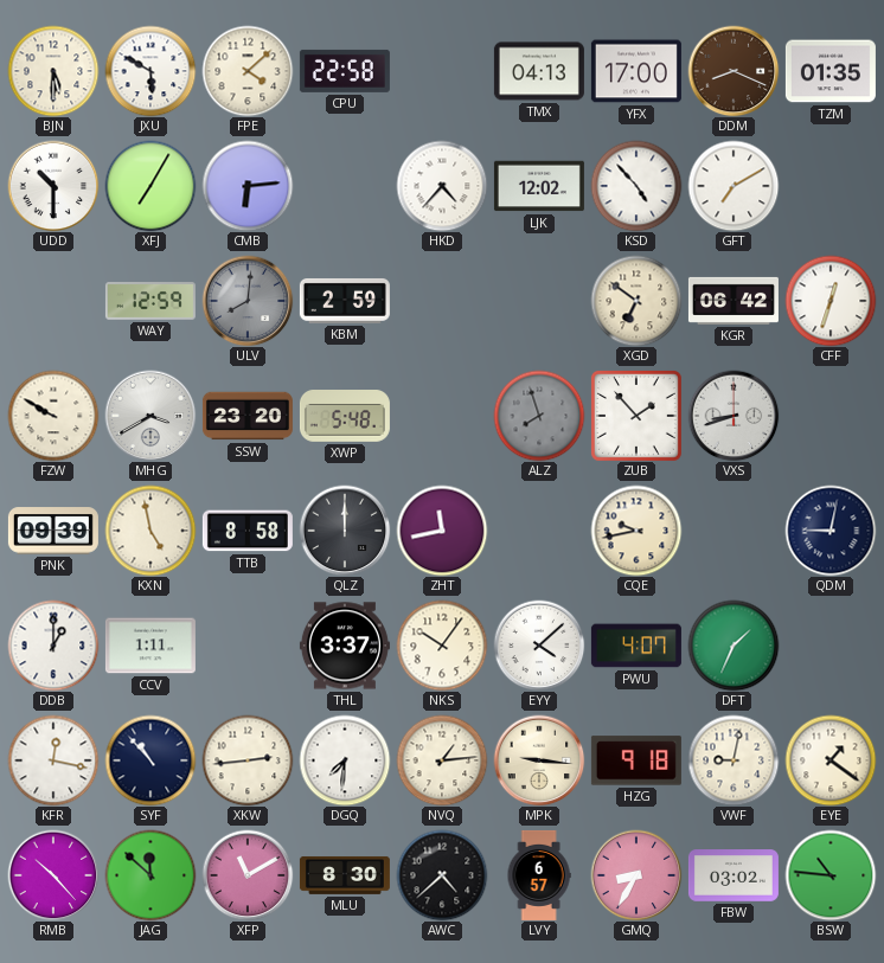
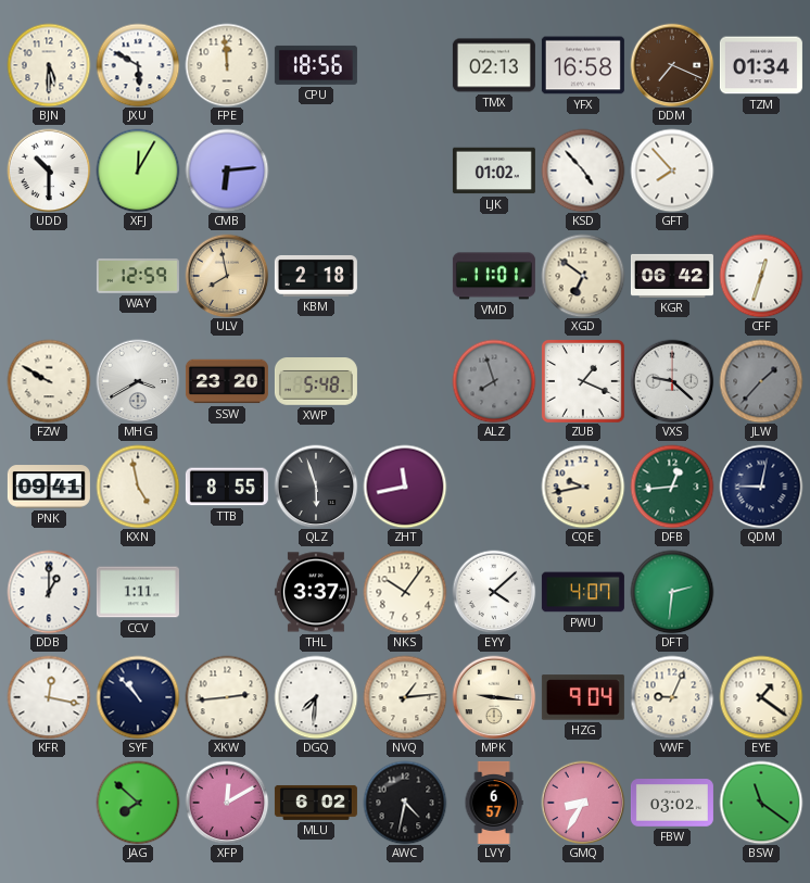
FPE: 4:08 -> 11:59 (227, 65)
CPU: 22:58 -> 18:56 (316, 65)
TMX: 04:13 -> 02:13 (494, 65)
YFX: 17:00 -> 16:58 (583, 65)
DDM: 8:19 -> 7:19 (672, 65)
TZM: 01:35 -> 01:34 (761, 65)
XFJ: 7:05 -> 12:05 (138, 171)
HKD: 4:37 -> none (442, 186)
LJK: 12:02 -> 01:02 (494, 171)
GFT: 7:10 -> 7:53 (672, 171)
ULV: 8:01 -> 7:58 (227, 276)
ULV dial: grey -> champagne (227, 276)
KBM: 2:59 -> 2:18 (316, 276)
VMD: none -> 11:01 (494, 276)
ZUB: 1:53 -> 1:19 (583, 381)
VXS: 8:42 -> 9:22 (672, 381)
JLW: none -> 1:37 (761, 381)
PNK: 09:39 -> 09:41 (49, 487)
TTB: 8:58 -> 8:55 (227, 487)
QLZ: 12:00 -> 5:57 (316, 487)
DFB: none -> 12:44 (672, 487)
DFT: 1:34 -> 2:31 (672, 592)
HZG: 9:18 -> 9:04 (583, 697)
VWF: 9:02 -> 9:04 (672, 697)
RMB: 10:23 -> none (53, 875)
JAG: 11:52 -> 7:52 (138, 803)
XFP: 11:10 -> 12:10 (227, 803)
MLU: 8:30 -> 6:02 (316, 803)
AWC: 4:38 -> 4:32 (405, 803)
BSW: 10:46 -> 11:21 (761, 803)
